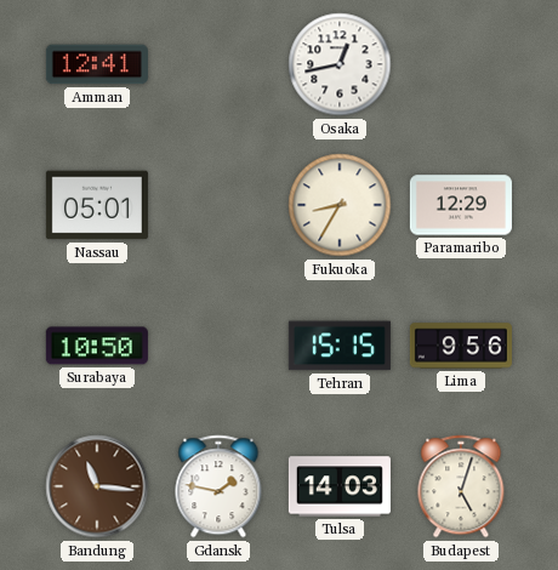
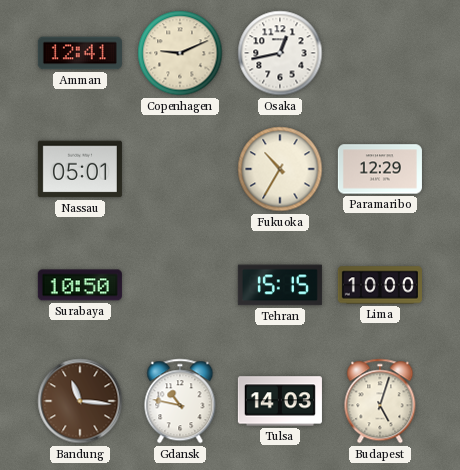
Copenhagen: none -> 9:11 (180, 53)
Fukuoka: 8:35 -> 10:35 (280, 169)
Lima: 9:56 -> 10:00 (380, 285)
Gdansk: 1:47 -> 10:47 (180, 401)
